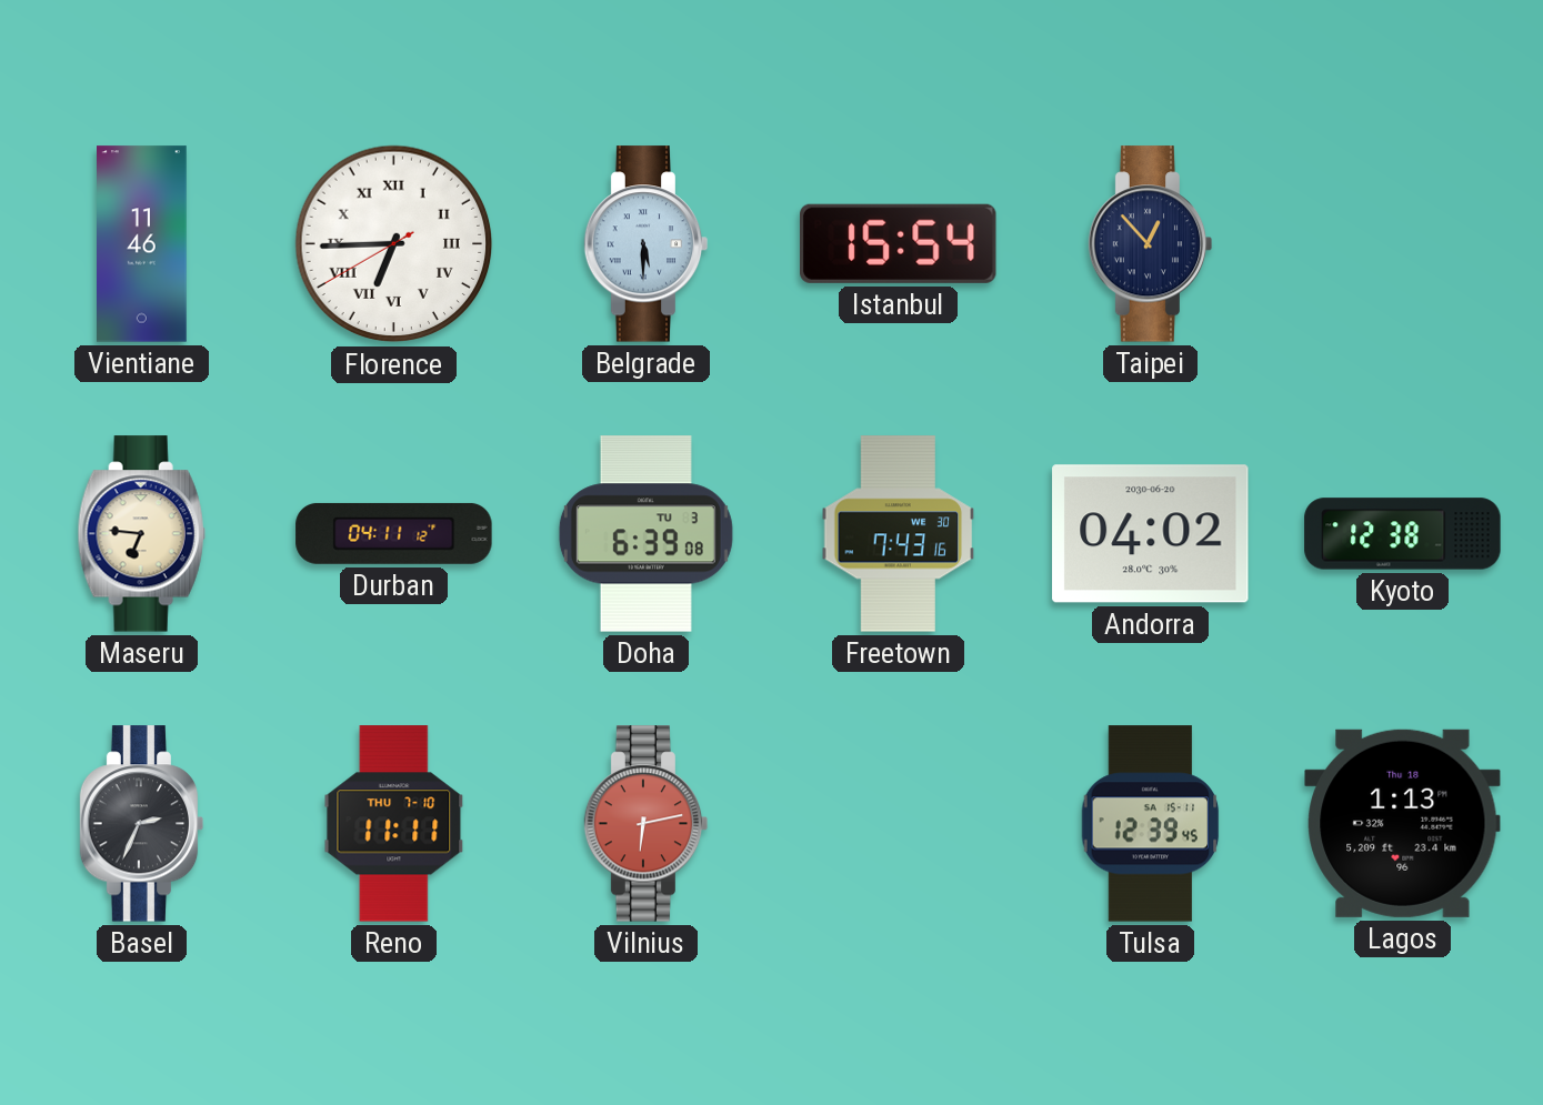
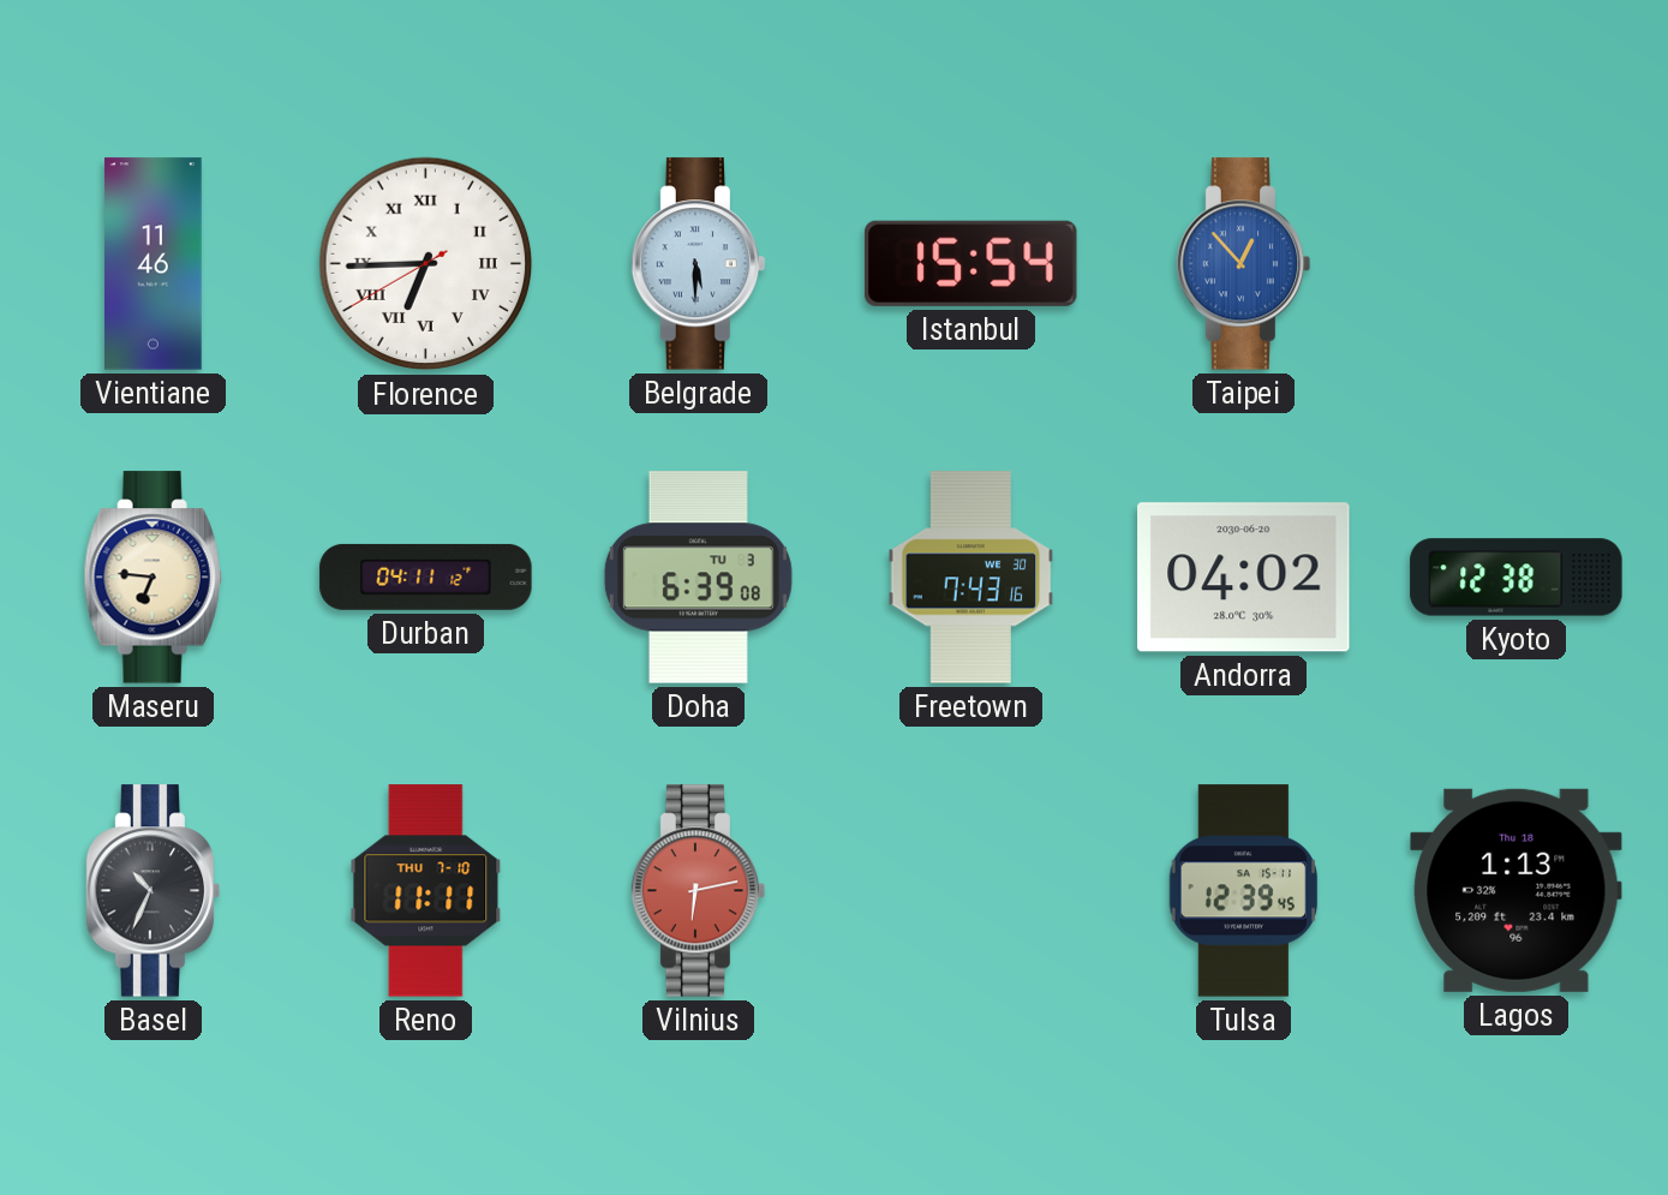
Taipei dial: navy -> blue (1244, 264)
Basel: 2:34 -> 10:34 (154, 891)
